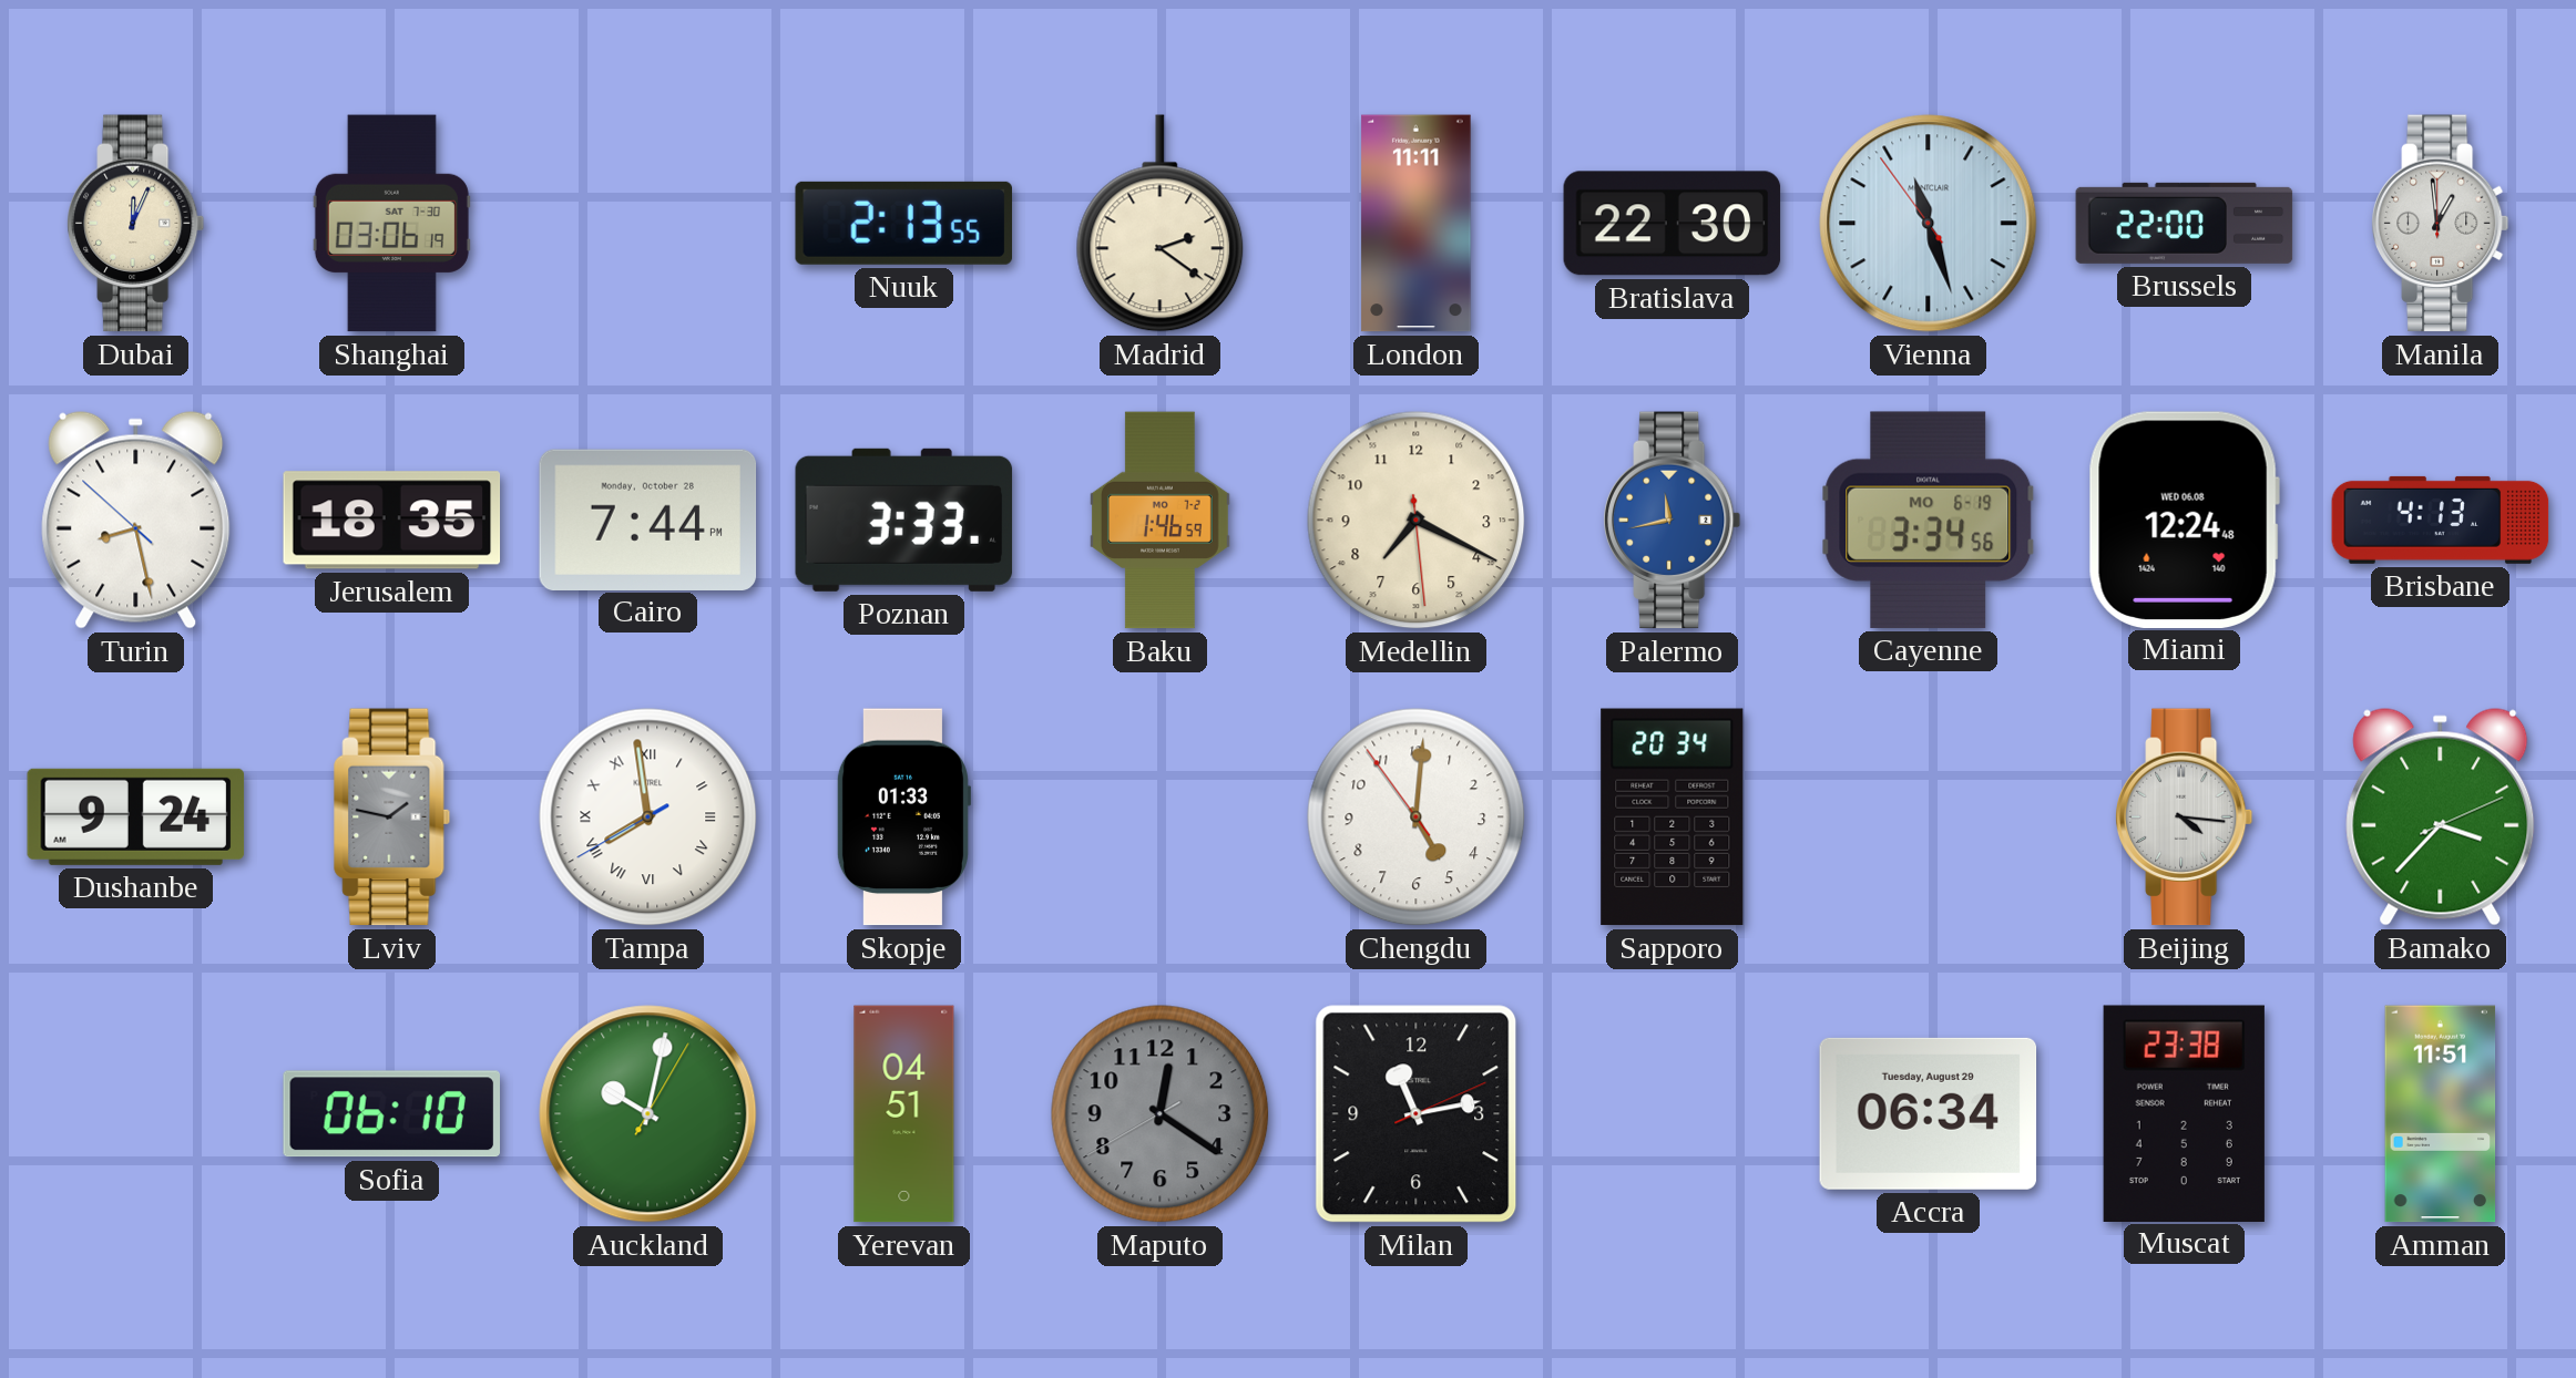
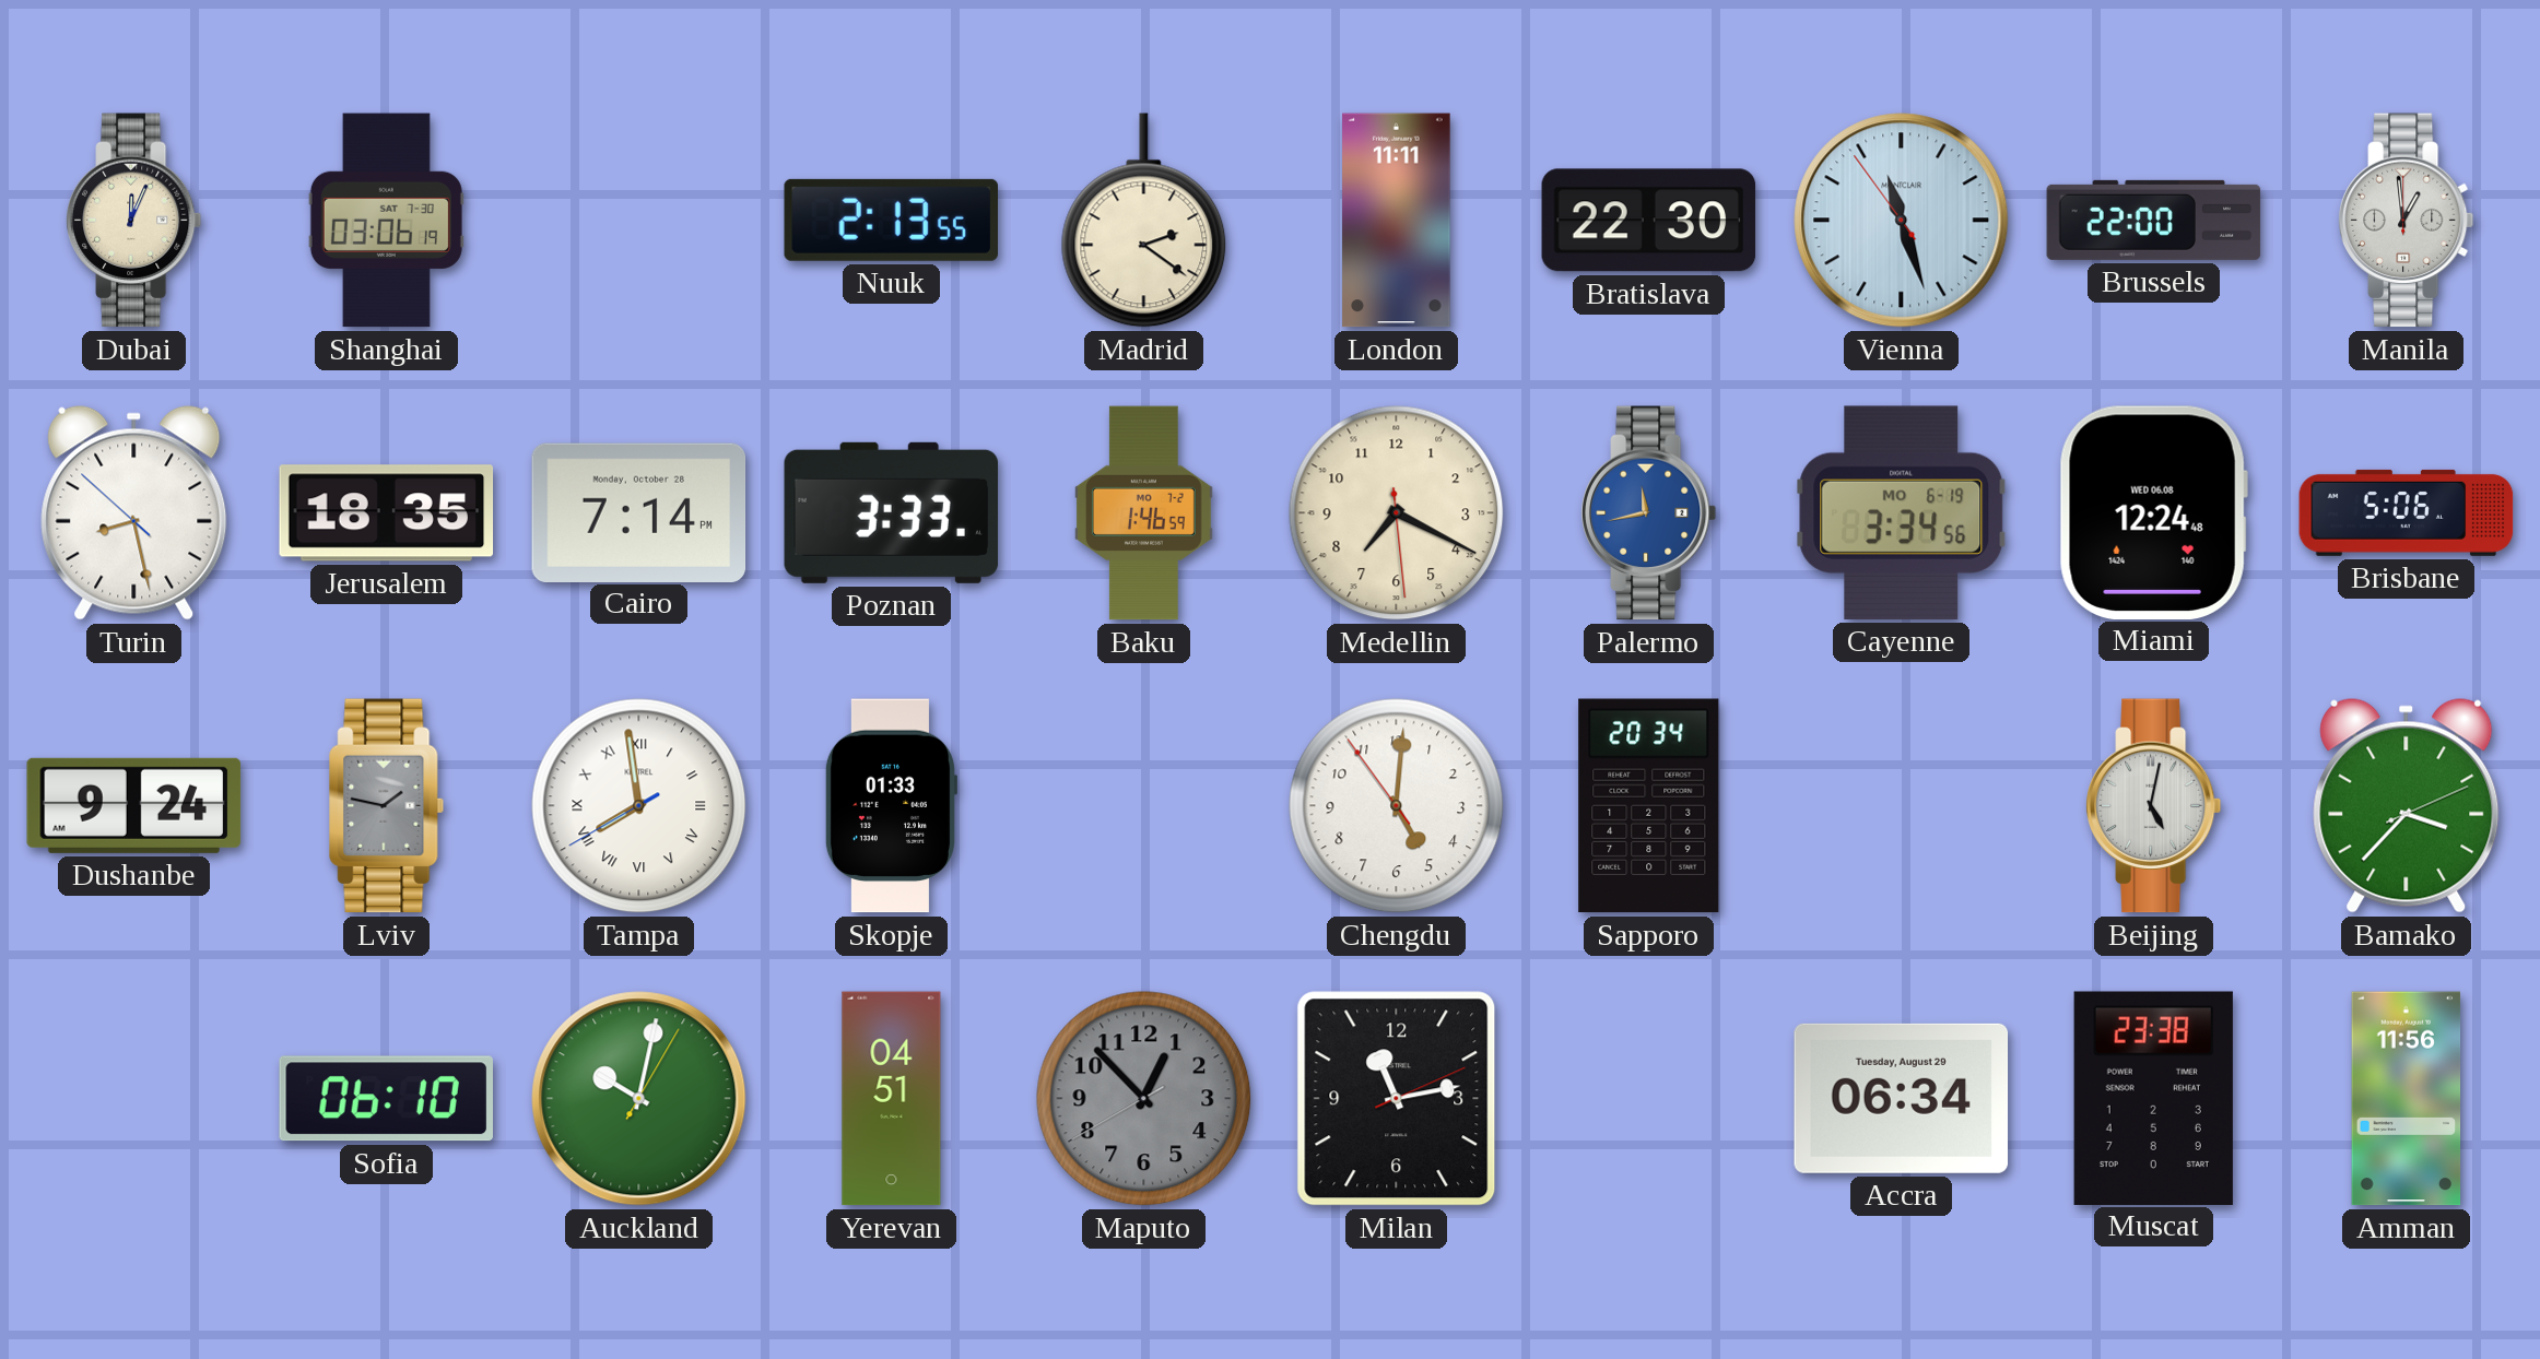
Cairo: 7:44 -> 7:14 (639, 512)
Brisbane: 4:13 -> 5:06 (2407, 512)
Beijing: 4:16 -> 5:02 (2153, 806)
Maputo: 12:20 -> 12:52 (1144, 1099)
Amman: 11:51 -> 11:56 (2407, 1099)
